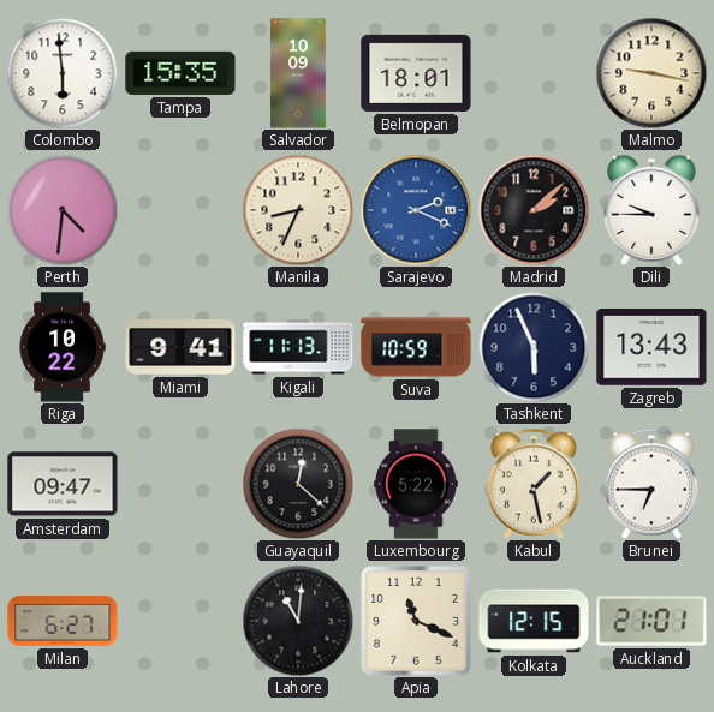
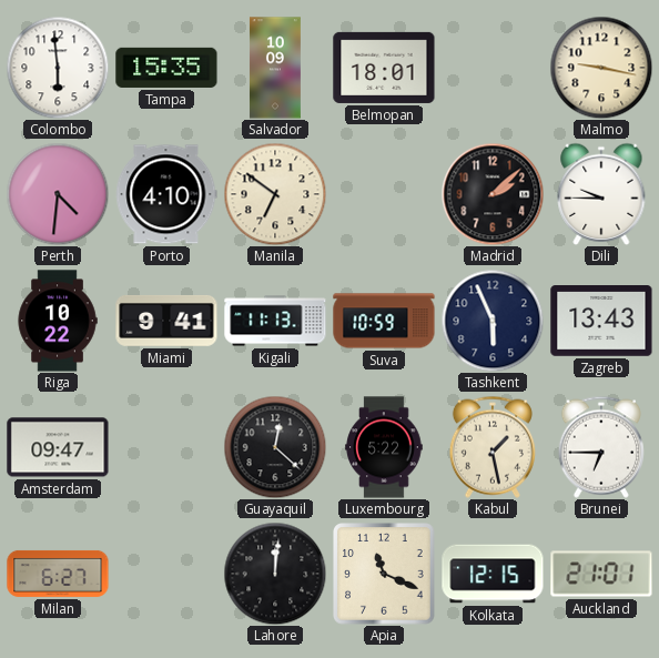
Porto: none -> 4:10 (166, 194)
Manila: 8:34 -> 6:51 (275, 194)
Sarajevo: 2:19 -> none (416, 210)
Lahore: 11:01 -> 12:01 (275, 574)
